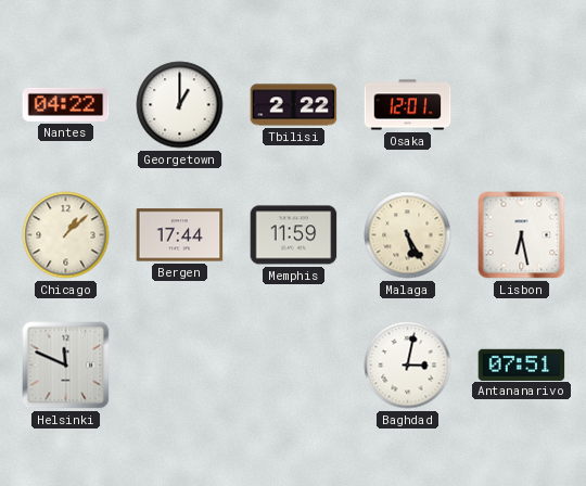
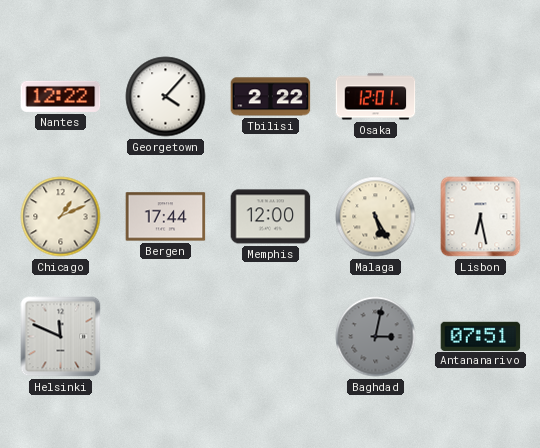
Nantes: 04:22 -> 12:22 (61, 96)
Georgetown: 1:00 -> 4:07 (166, 97)
Chicago: 1:08 -> 1:11 (61, 217)
Memphis: 11:59 -> 12:00 (271, 217)
Baghdad dial: white -> grey (376, 337)
